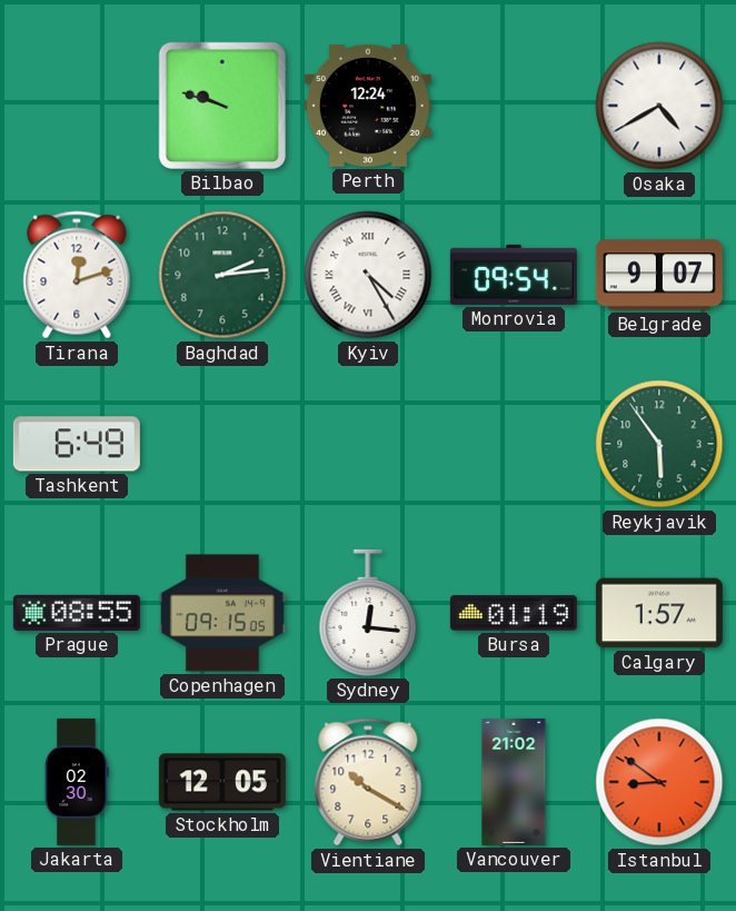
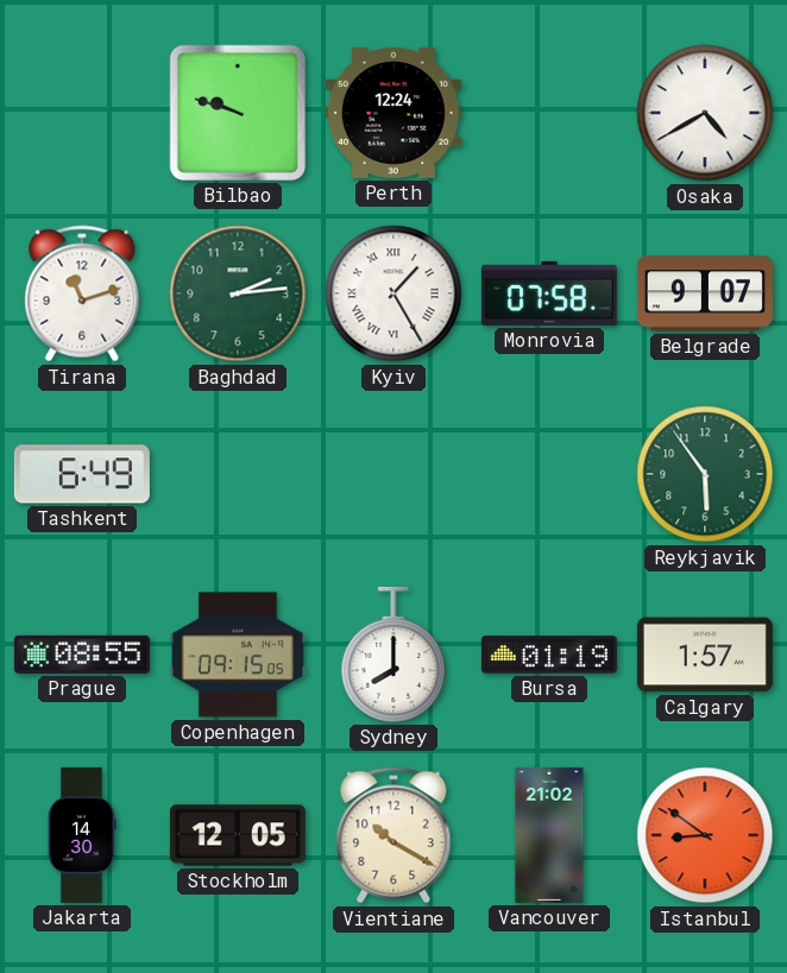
Tirana: 12:12 -> 11:12 (82, 293)
Kyiv: 4:25 -> 1:25 (393, 293)
Monrovia: 09:54 -> 07:58 (549, 293)
Sydney: 12:16 -> 8:00 (393, 655)
Jakarta: 02:30 -> 14:30 (83, 835)
